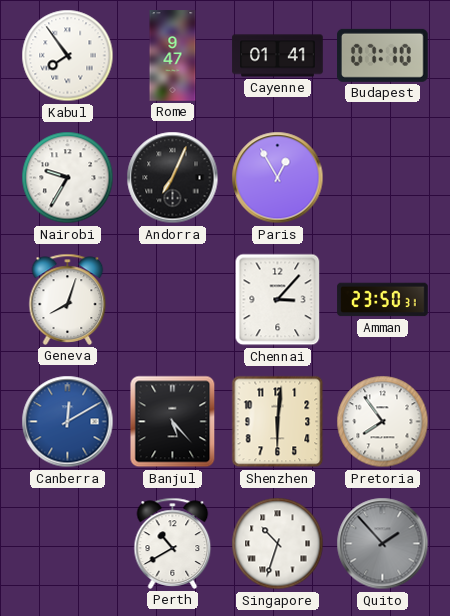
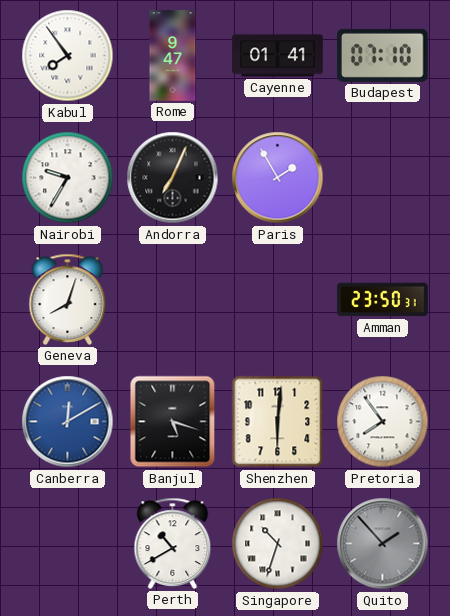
Paris: 12:55 -> 1:55 (278, 178)
Chennai: 3:07 -> none (278, 300)
Banjul: 5:23 -> 5:18 (173, 422)
